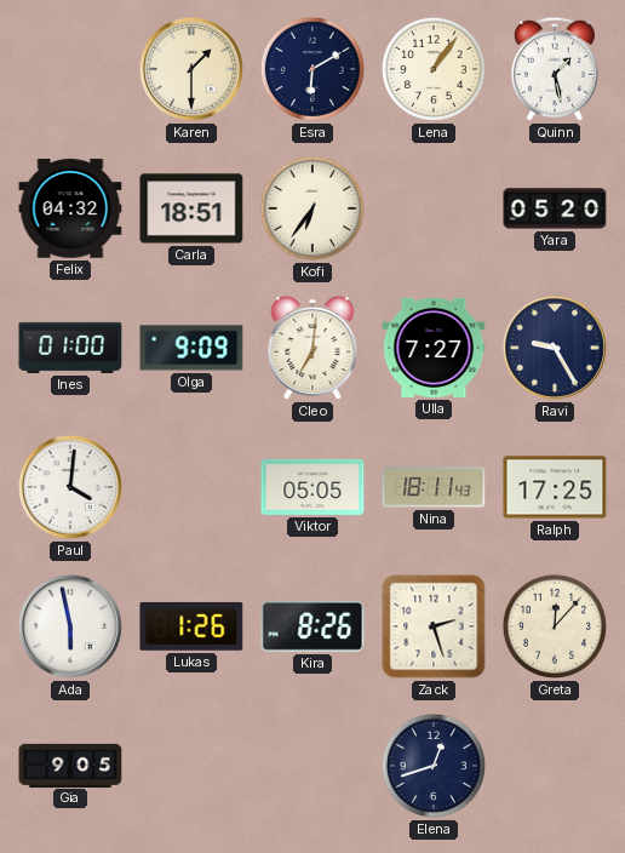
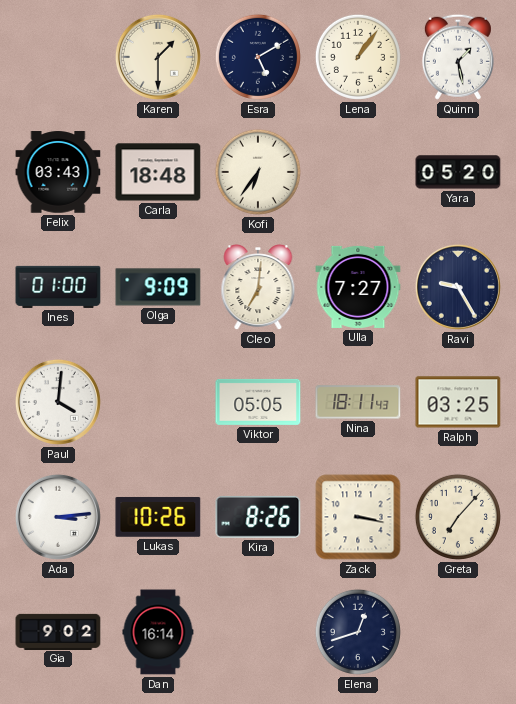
Esra: 6:10 -> 5:10 (258, 57)
Felix: 04:32 -> 03:43 (58, 172)
Carla: 18:51 -> 18:48 (158, 172)
Ralph: 17:25 -> 03:25 (458, 402)
Ada: 5:58 -> 3:14 (58, 517)
Lukas: 1:26 -> 10:26 (158, 517)
Zack: 2:27 -> 3:17 (358, 517)
Greta: 12:07 -> 7:07 (458, 517)
Gia: 9:05 -> 9:02 (58, 631)
Dan: none -> 16:14 (158, 632)
